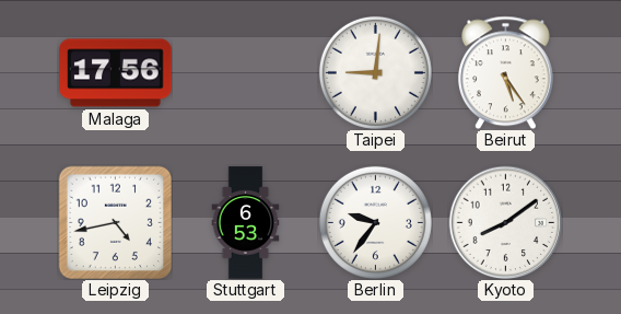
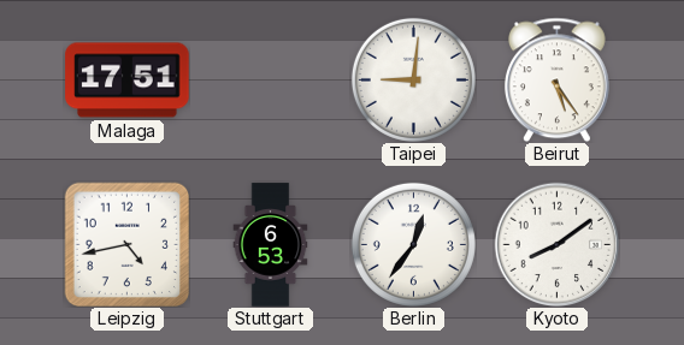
Malaga: 17:56 -> 17:51 (128, 81)
Berlin: 9:36 -> 12:36 (413, 244)
